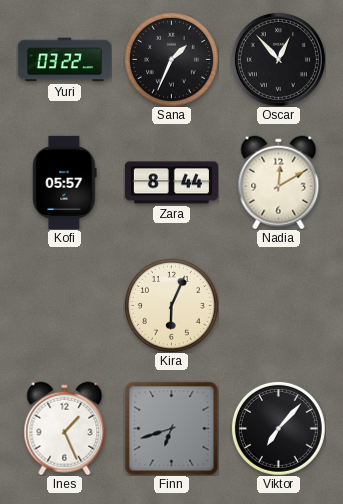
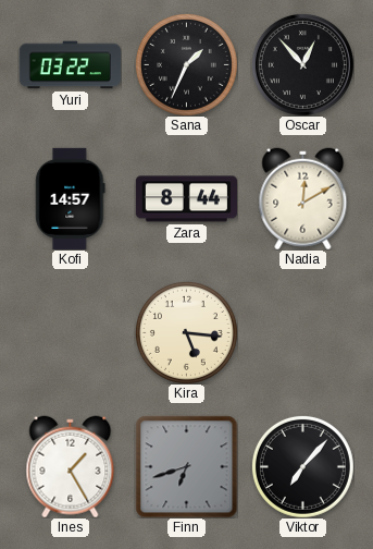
Kofi: 05:57 -> 14:57 (71, 198)
Kira: 6:04 -> 5:16 (186, 332)
Ines: 1:26 -> 1:25 (71, 466)
